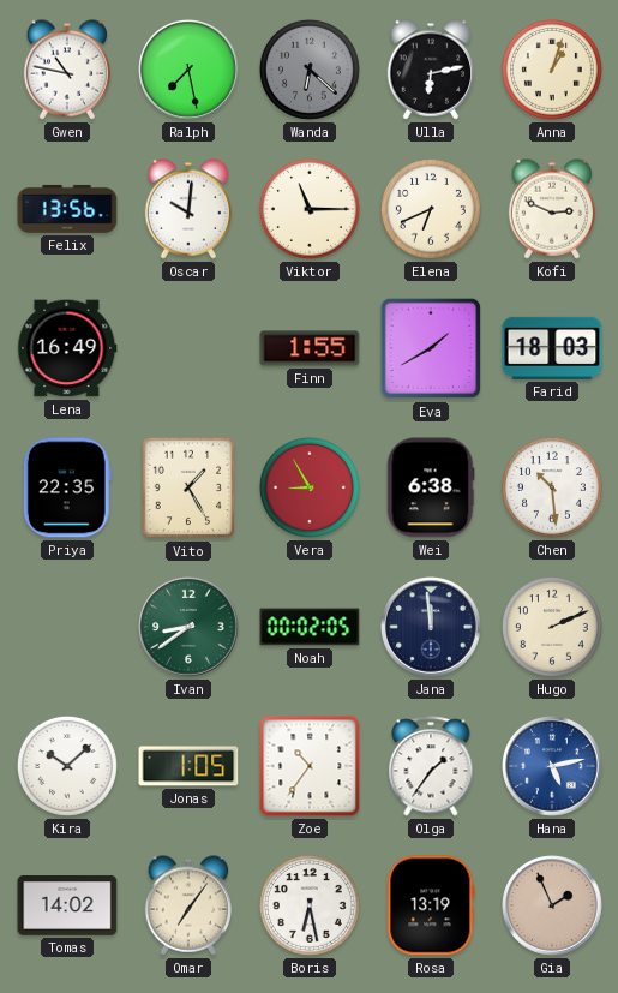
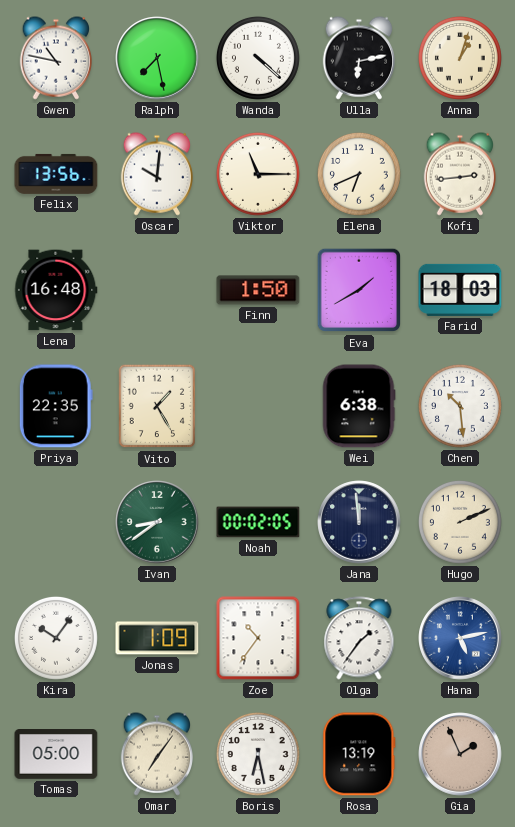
Wanda: 6:22 -> 4:22 (258, 58)
Wanda dial: grey -> white (258, 58)
Kofi: 2:49 -> 2:44 (460, 174)
Lena: 16:49 -> 16:48 (56, 290)
Finn: 1:55 -> 1:50 (258, 290)
Vera: 8:55 -> none (310, 487)
Kira: 10:08 -> 10:06 (56, 638)
Jonas: 1:05 -> 1:09 (157, 638)
Tomas: 14:02 -> 05:00 (56, 755)
